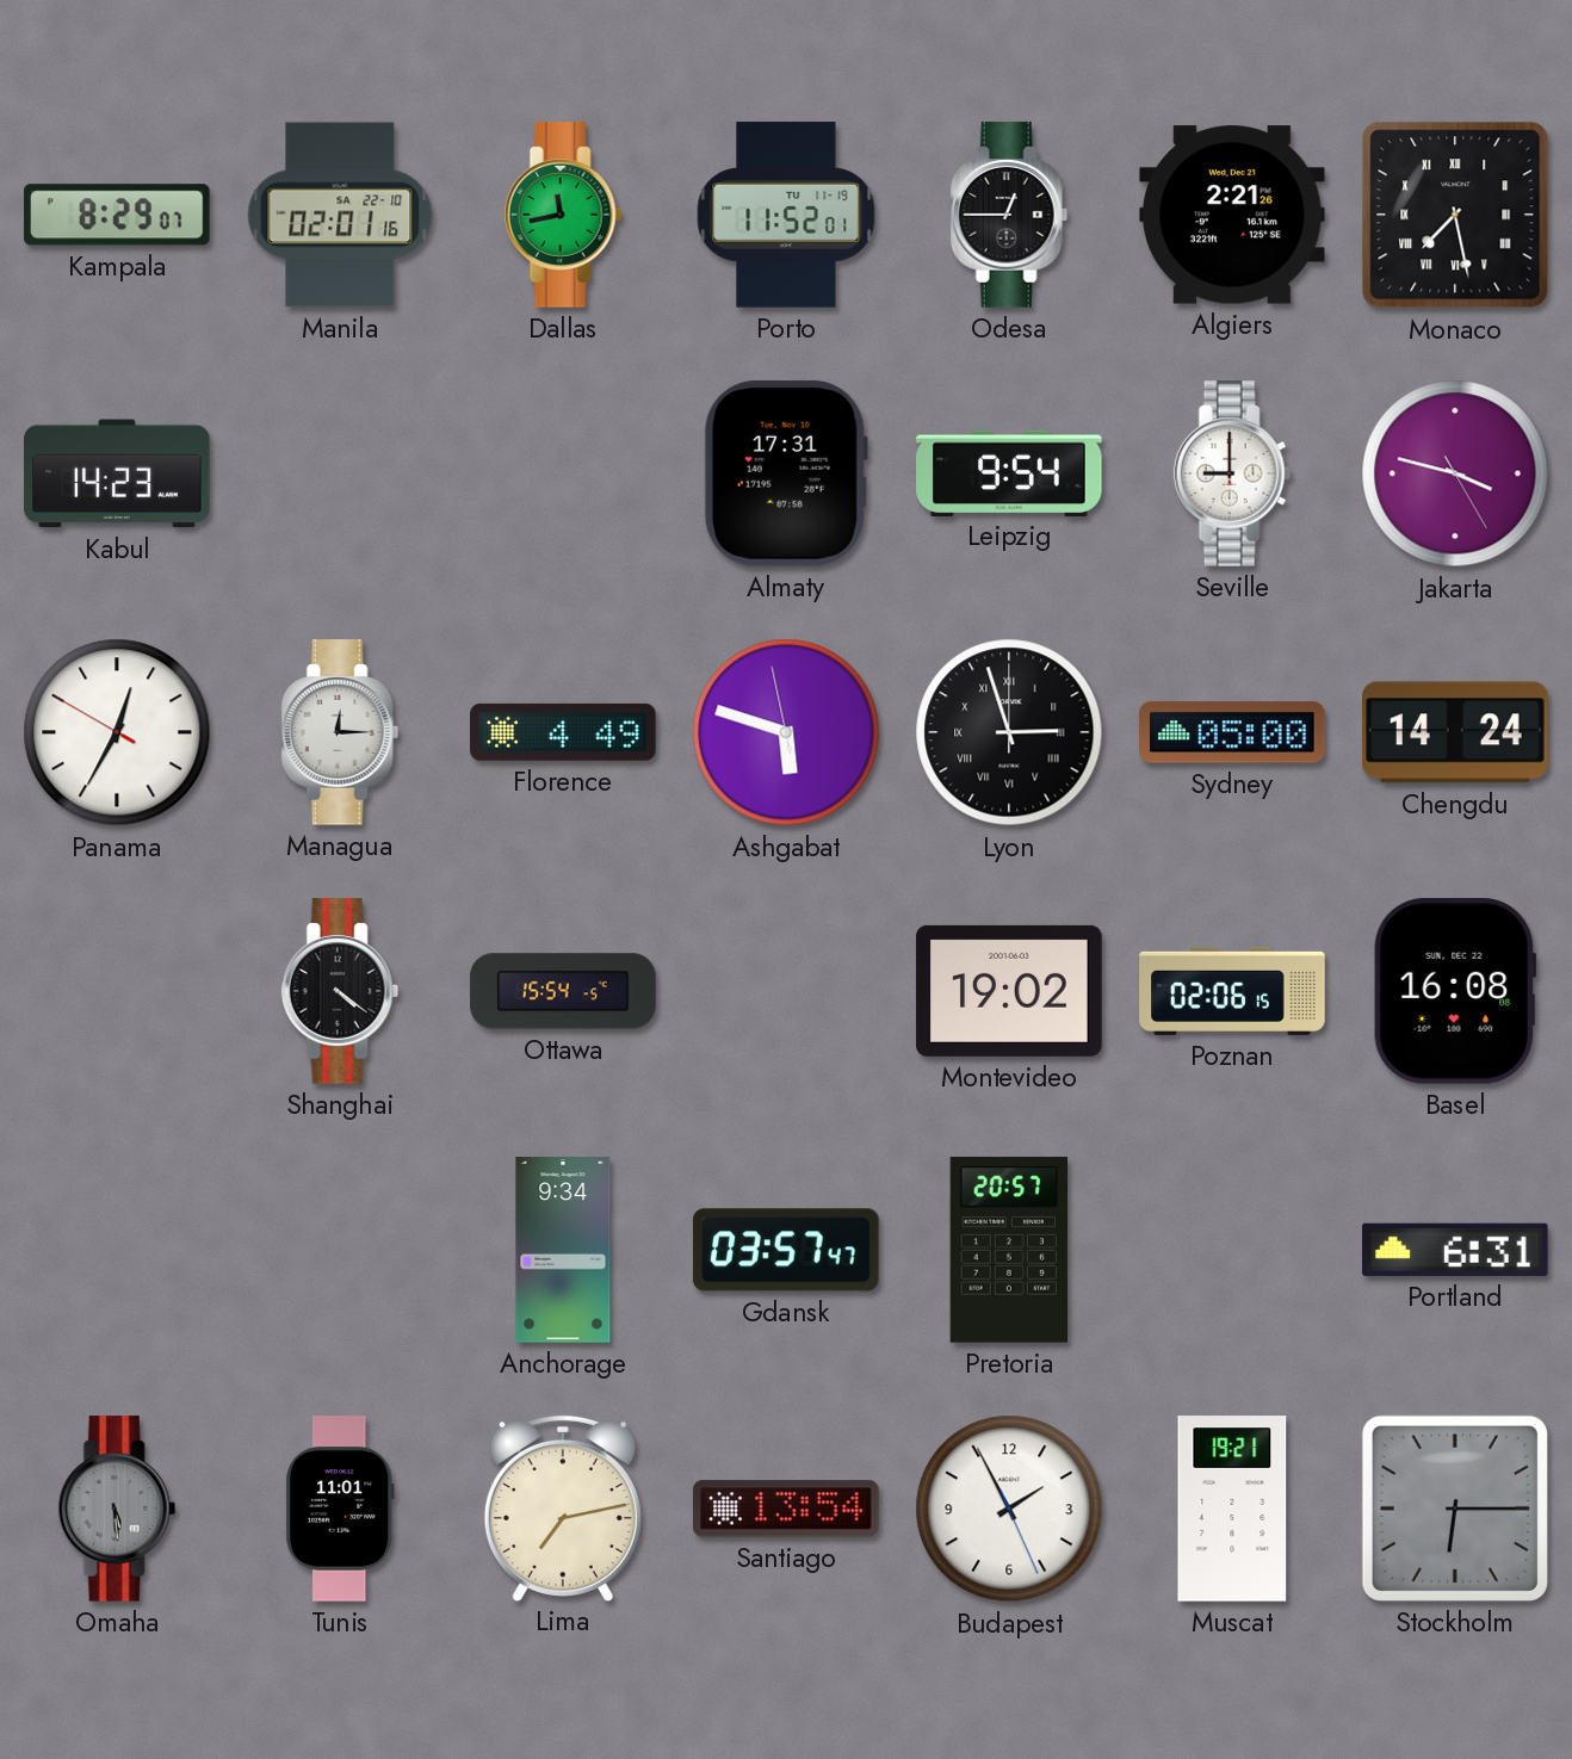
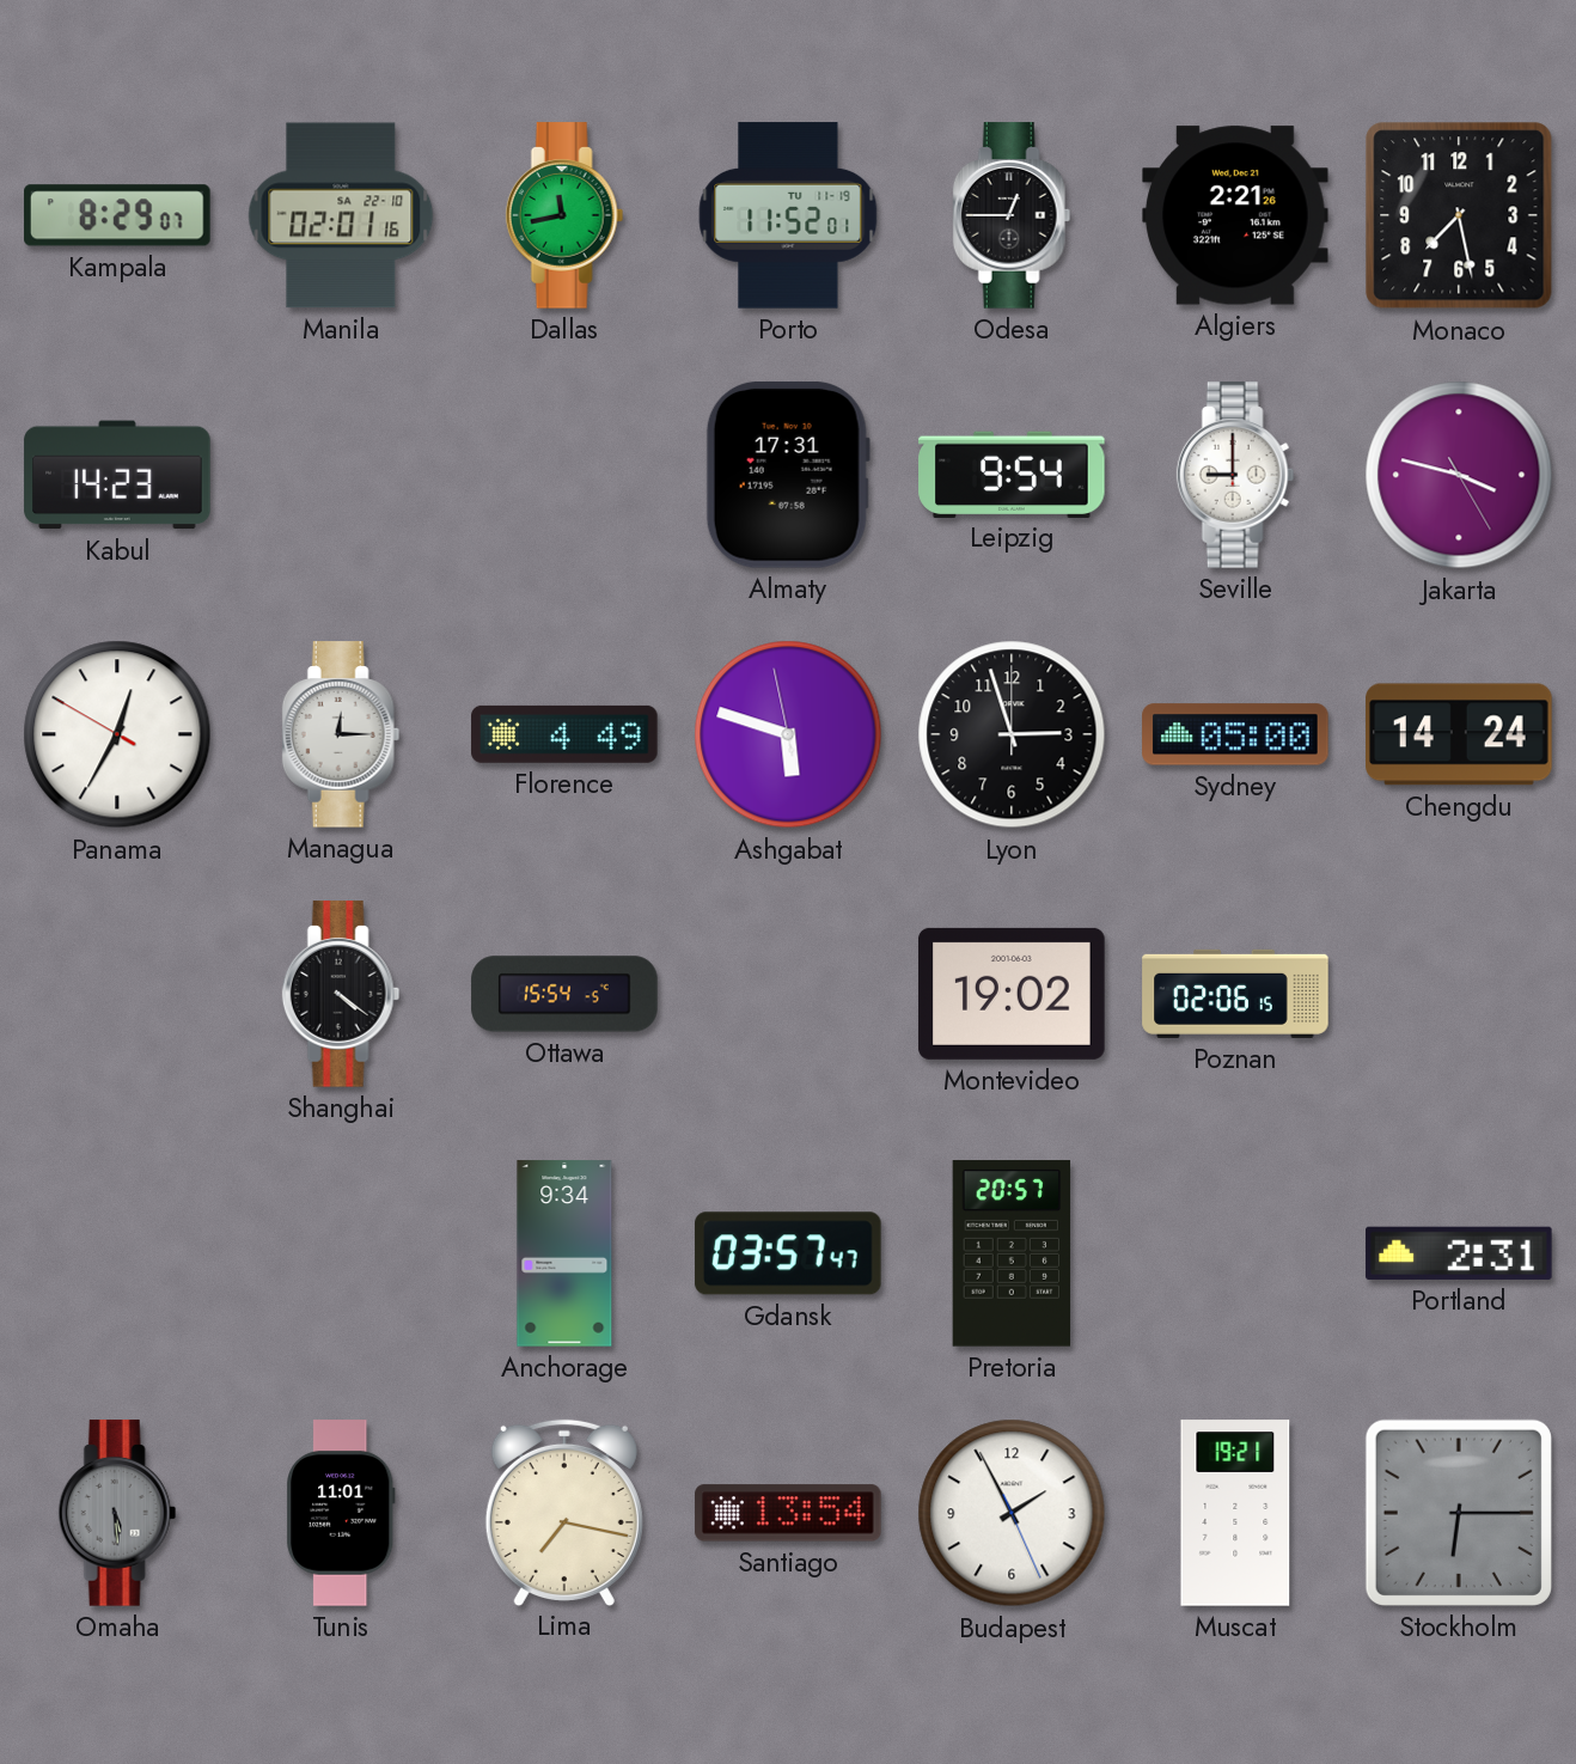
Monaco numerals: Roman -> Arabic (1459, 215)
Lyon numerals: Roman -> Arabic (1012, 734)
Basel: 16:08 -> none (1455, 991)
Portland: 6:31 -> 2:31 (1459, 1253)
Lima: 7:13 -> 7:17 (564, 1512)
